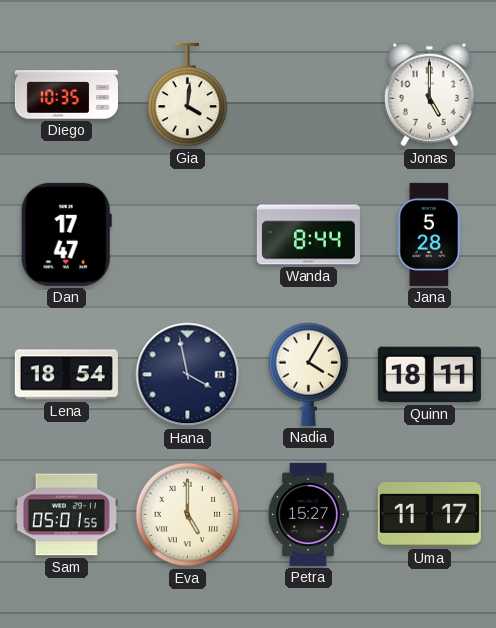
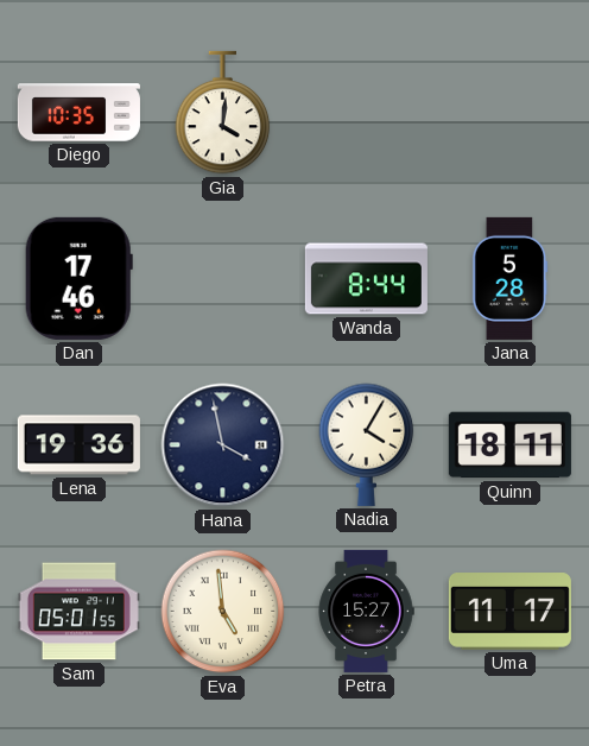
Jonas: 5:00 -> none (429, 95)
Dan: 17:47 -> 17:46 (78, 278)
Lena: 18:54 -> 19:36 (78, 445)
Eva: 5:00 -> 4:59 (223, 612)
